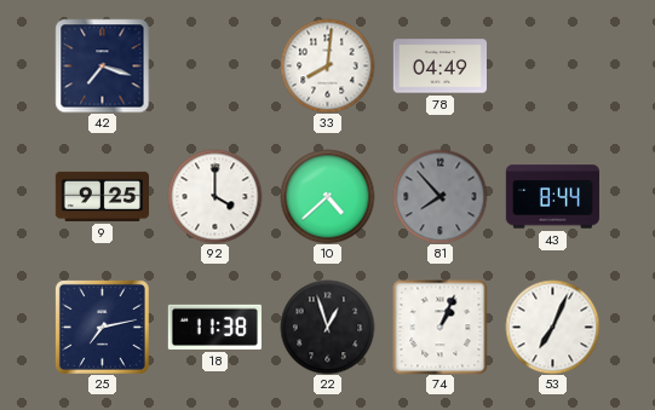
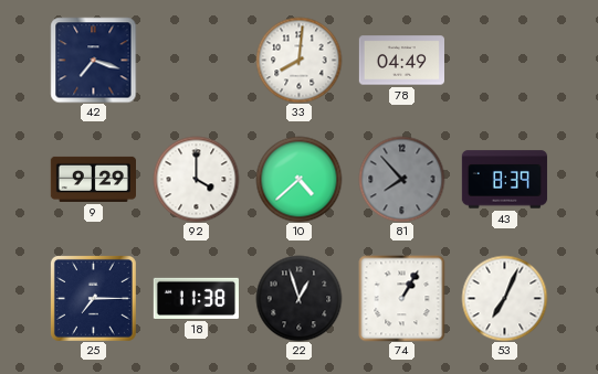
9: 9:25 -> 9:29 (93, 179)
43: 8:44 -> 8:39 (504, 180)
25: 7:13 -> 7:15 (93, 298)
74: 1:04 -> 1:05 (401, 298)
